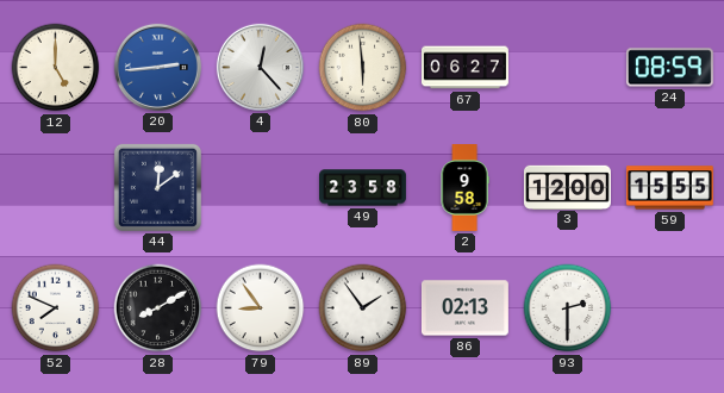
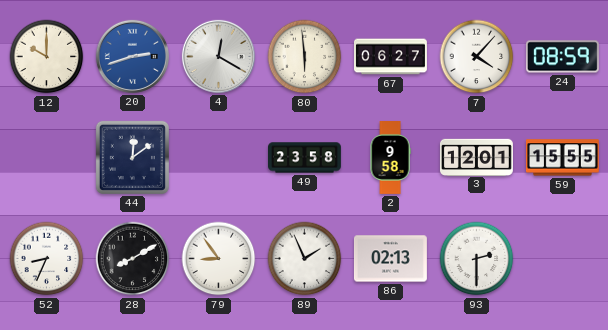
12: 5:00 -> 10:00 (47, 57)
20: 2:44 -> 2:42 (132, 56)
4: 12:23 -> 12:20 (218, 56)
7: none -> 4:07 (477, 57)
3: 12:00 -> 12:01 (476, 157)
52: 7:49 -> 8:34 (47, 259)
89: 1:54 -> 1:56 (305, 259)
